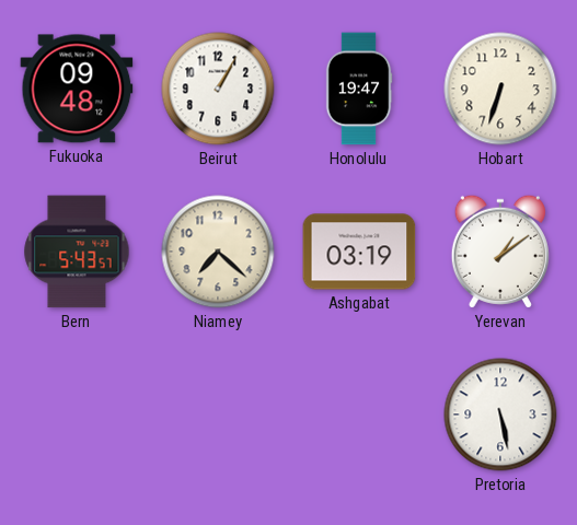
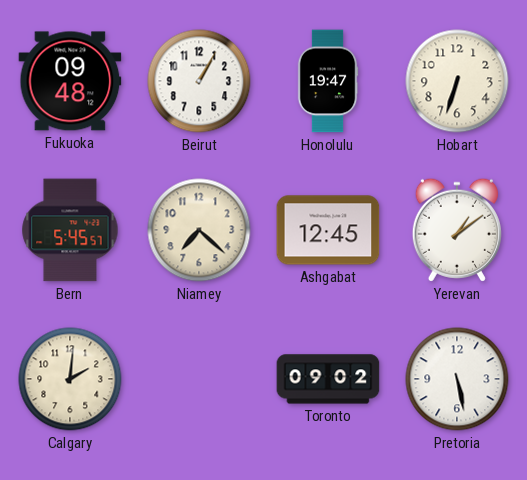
Bern: 5:43 -> 5:45 (70, 230)
Ashgabat: 03:19 -> 12:45 (328, 230)
Calgary: none -> 2:01 (70, 379)
Toronto: none -> 09:02 (328, 379)
